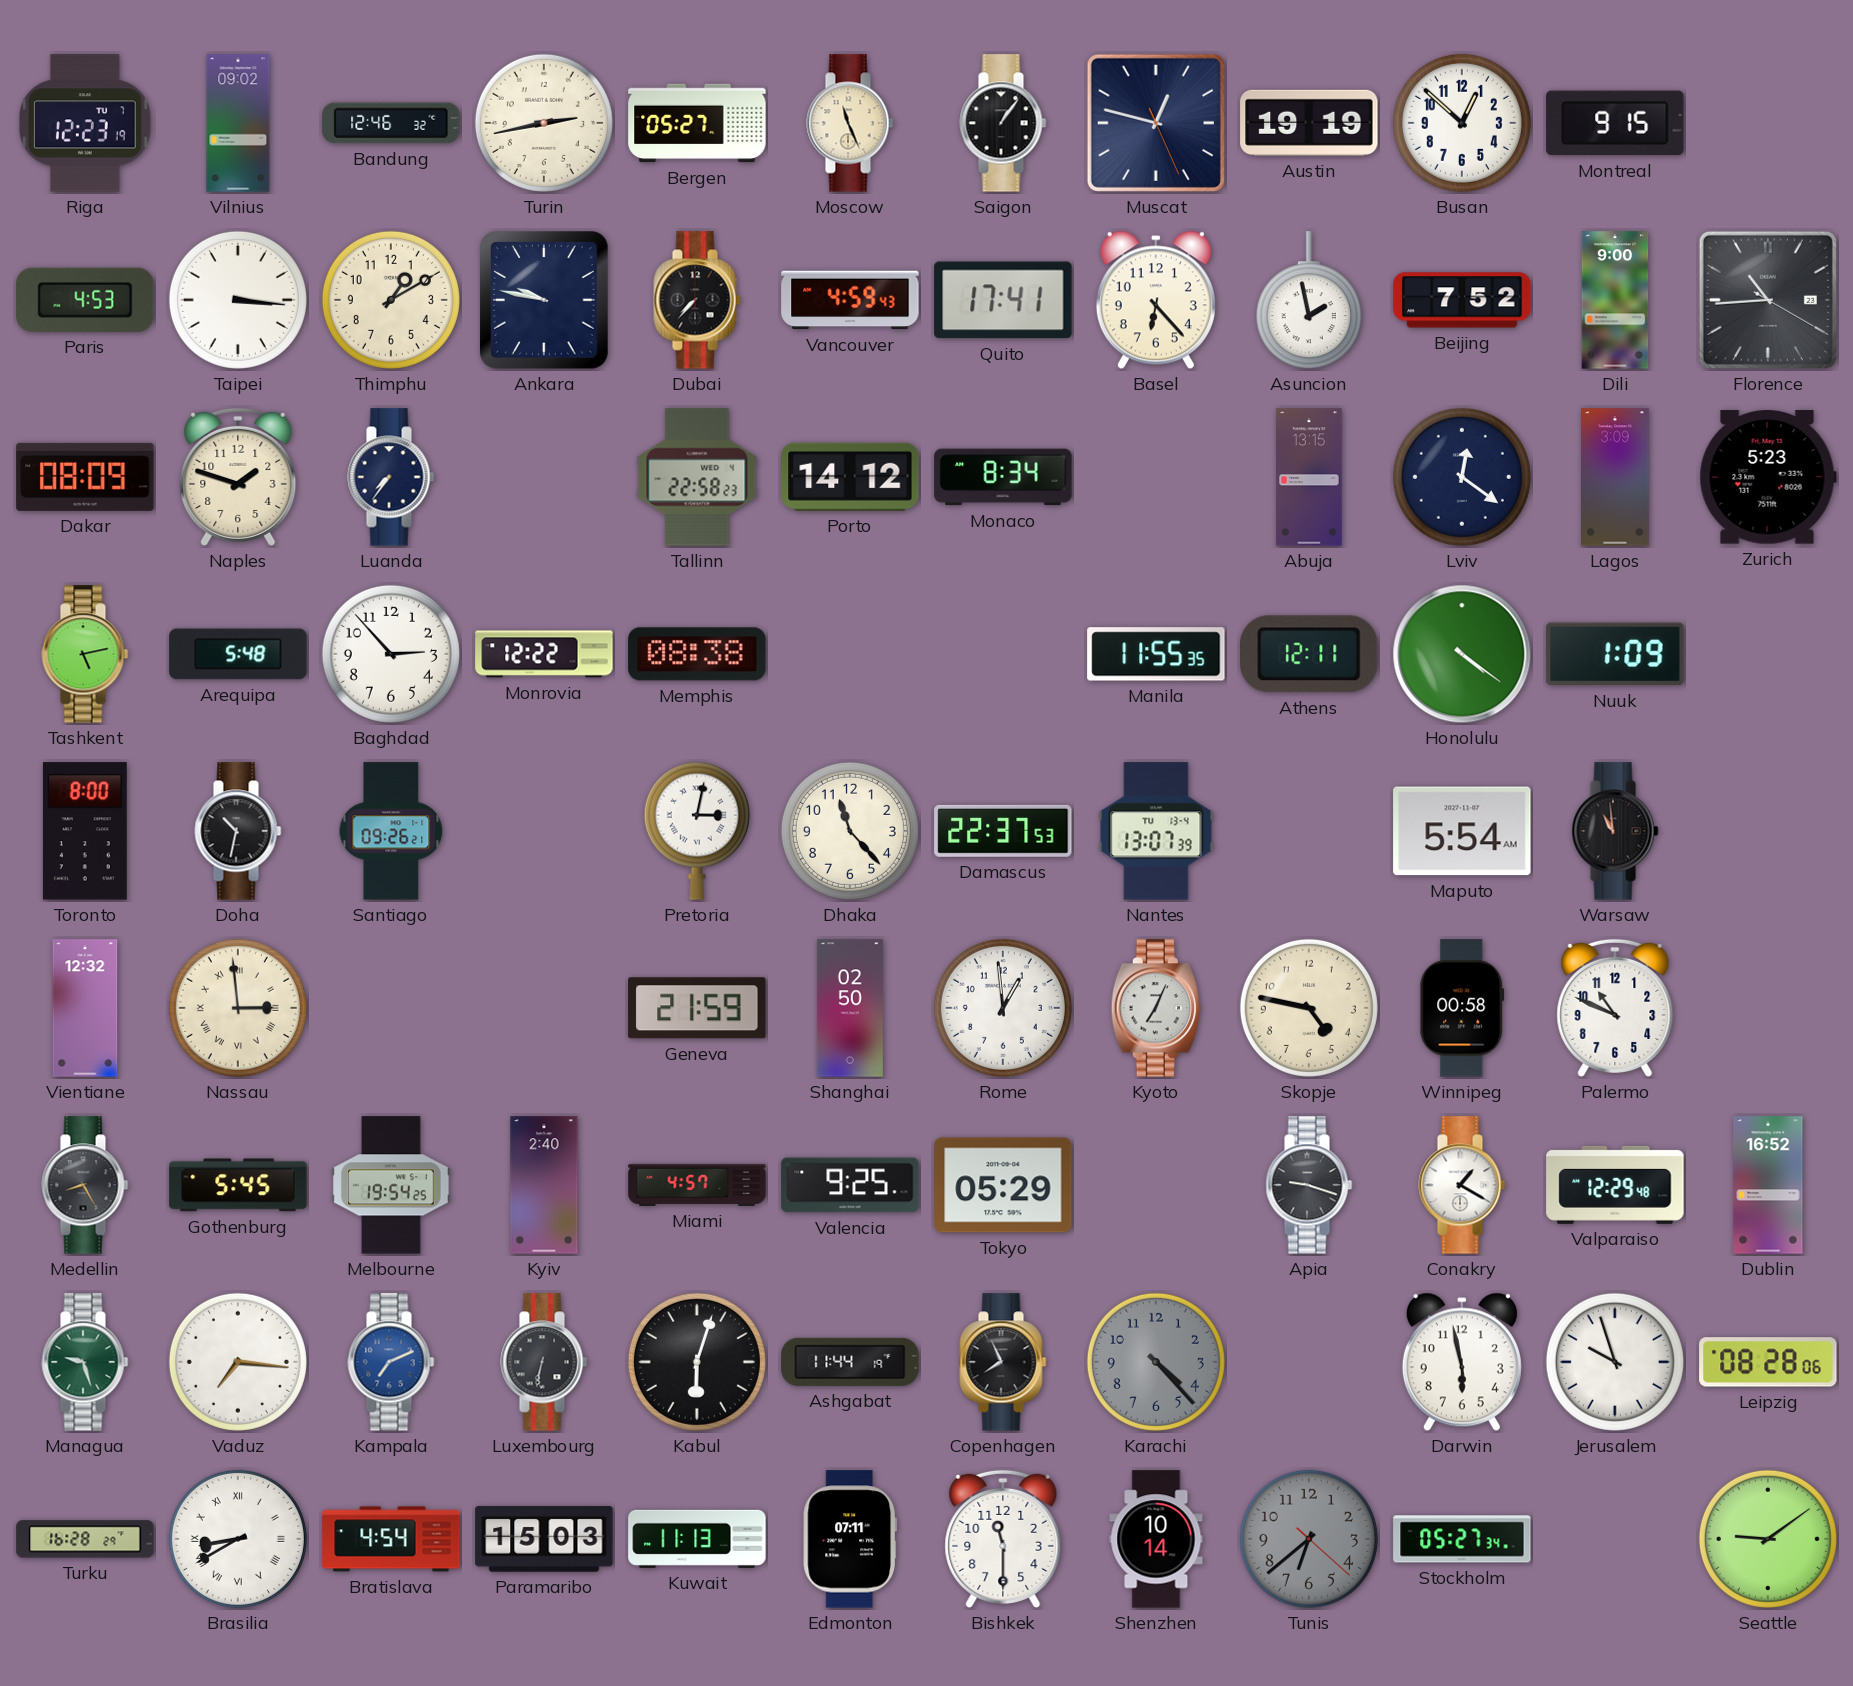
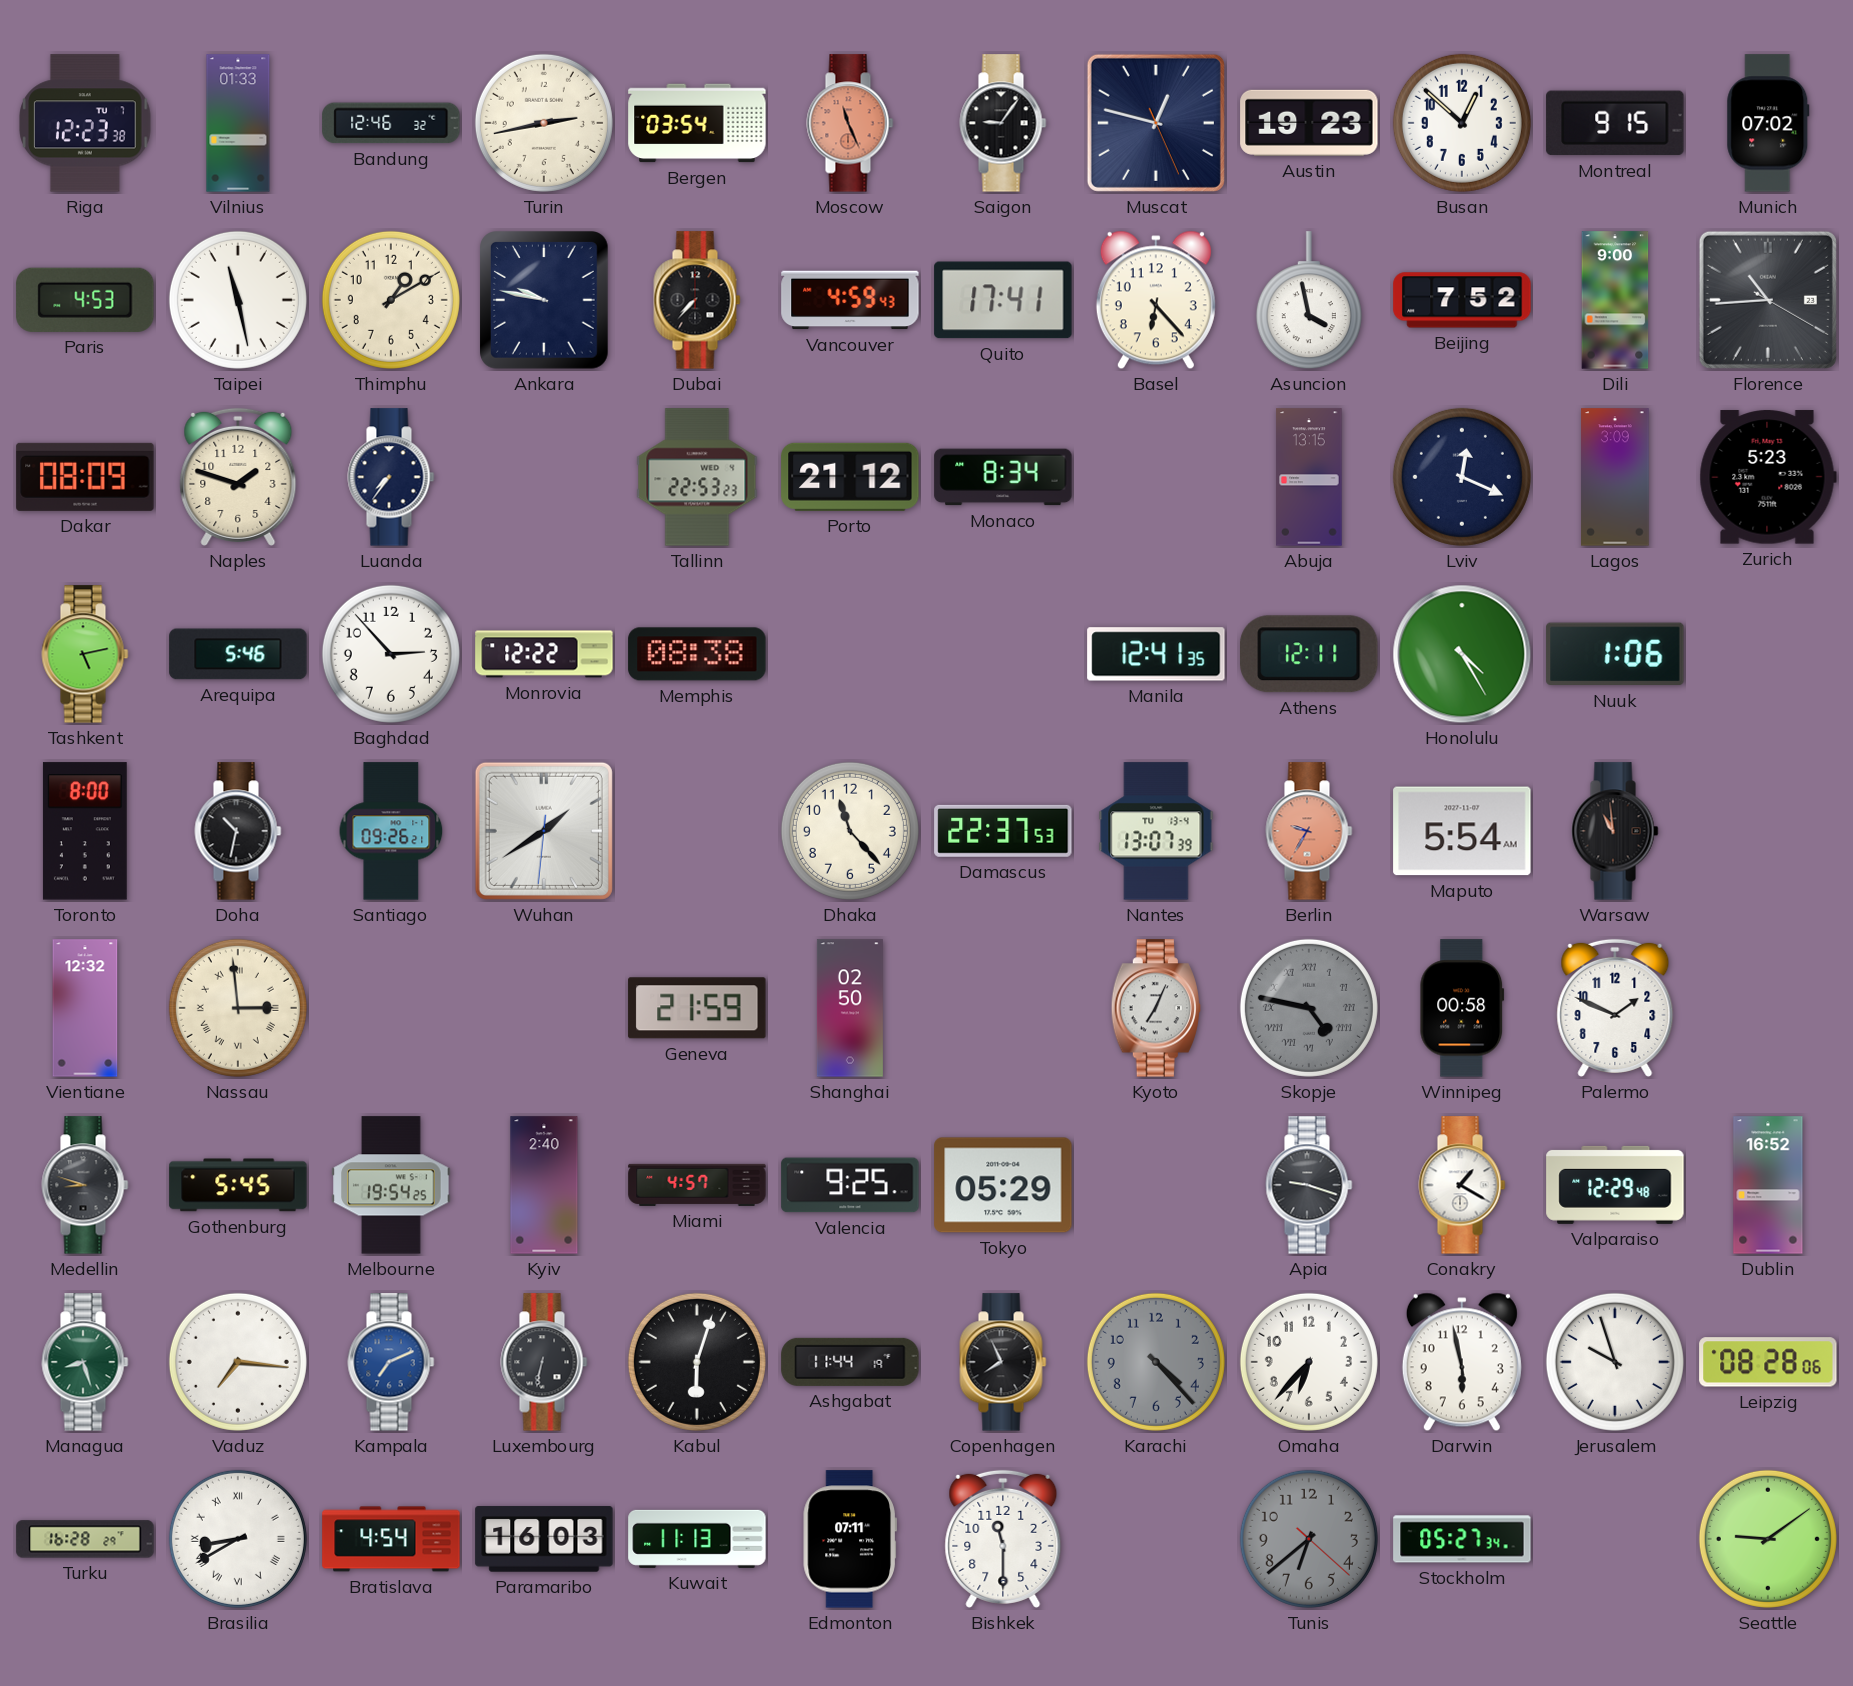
Riga: 12:23:19 -> 12:23:38 (85, 123)
Vilnius: 09:02 -> 01:33 (238, 123)
Bergen: 05:27 -> 03:54 (697, 123)
Moscow dial: cream -> salmon (850, 123)
Saigon: 1:06 -> 9:06 (1003, 123)
Austin: 19:19 -> 19:23 (1309, 123)
Munich: none -> 07:02 (1768, 123)
Taipei: 3:16 -> 11:28 (238, 300)
Asuncion: 1:58 -> 3:58 (1309, 301)
Tallinn: 22:58 -> 22:53 (697, 477)
Porto: 14:12 -> 21:12 (850, 477)
Lviv: 12:21 -> 12:19 (1462, 477)
Arequipa: 5:48 -> 5:46 (238, 654)
Manila: 11:55 -> 12:41 (1156, 654)
Honolulu: 4:21 -> 4:25 (1462, 654)
Nuuk: 1:09 -> 1:06 (1615, 654)
Wuhan: none -> 1:39 (544, 831)
Pretoria: 3:02 -> none (697, 831)
Berlin: none -> 9:35 (1309, 831)
Rome: 12:59 -> none (1003, 1008)
Skopje dial: cream -> grey (1309, 1008)
Skopje numerals: Arabic -> Roman (1309, 1008)
Palermo: 10:49 -> 1:49 (1615, 1008)
Medellin: 8:25 -> 8:48 (85, 1185)
Managua: 9:27 -> 8:27 (85, 1362)
Omaha: none -> 6:37 (1309, 1362)
Paramaribo: 15:03 -> 16:03 (544, 1539)
Shenzhen: 10:14 -> none (1156, 1539)
